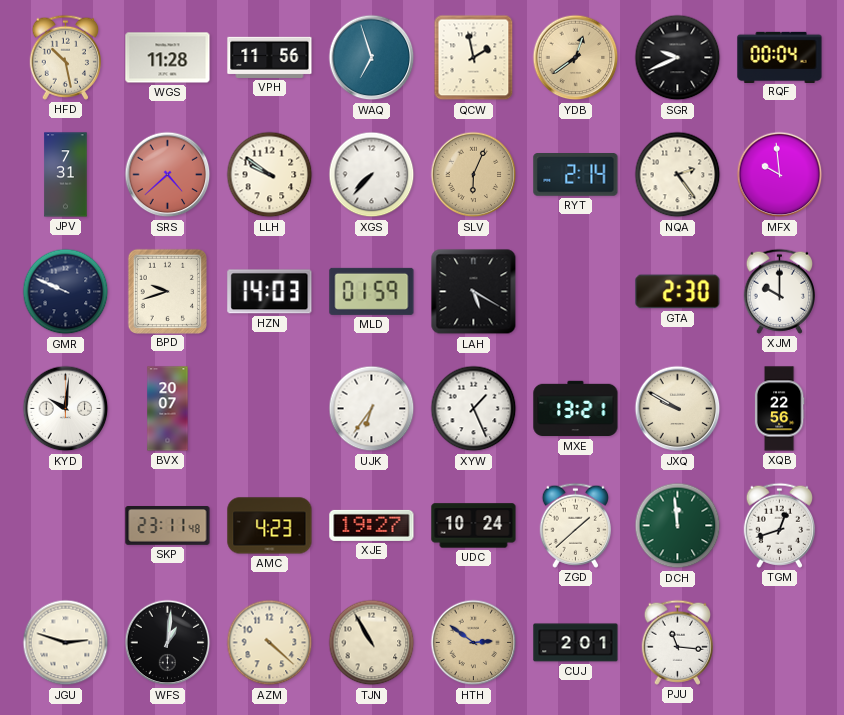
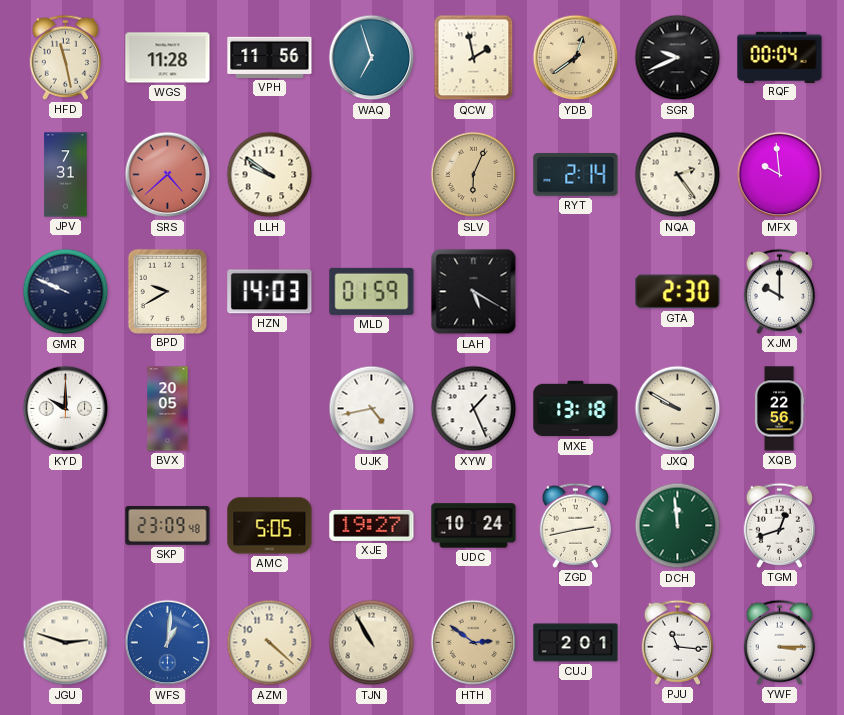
HFD: 10:28 -> 11:28 (65, 57)
XGS: 7:37 -> none (372, 175)
BPD: 9:42 -> 9:40 (167, 291)
KYD: 10:01 -> 10:00 (66, 409)
BVX: 20:07 -> 20:05 (168, 409)
UJK: 6:36 -> 4:43 (372, 409)
MXE: 13:21 -> 13:18 (576, 409)
SKP: 23:11 -> 23:09 (168, 526)
AMC: 4:23 -> 5:05 (270, 526)
ZGD: 1:38 -> 2:43 (575, 525)
WFS dial: black -> blue (168, 643)
YWF: none -> 3:15 (779, 642)
